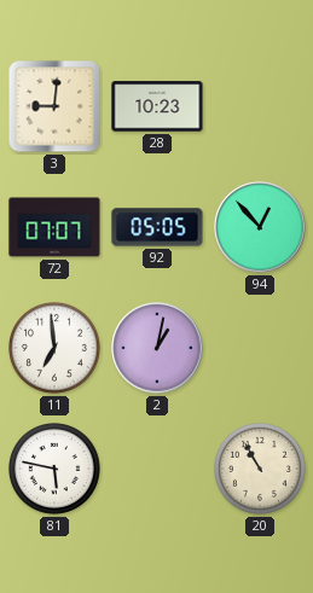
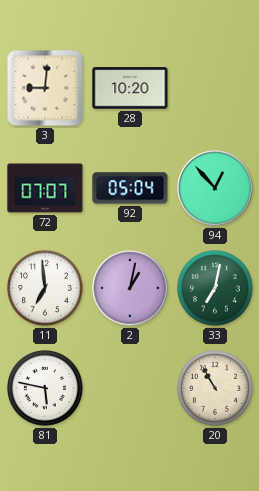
28: 10:23 -> 10:20 (130, 88)
92: 05:05 -> 05:04 (130, 188)
33: none -> 7:02 (216, 289)
